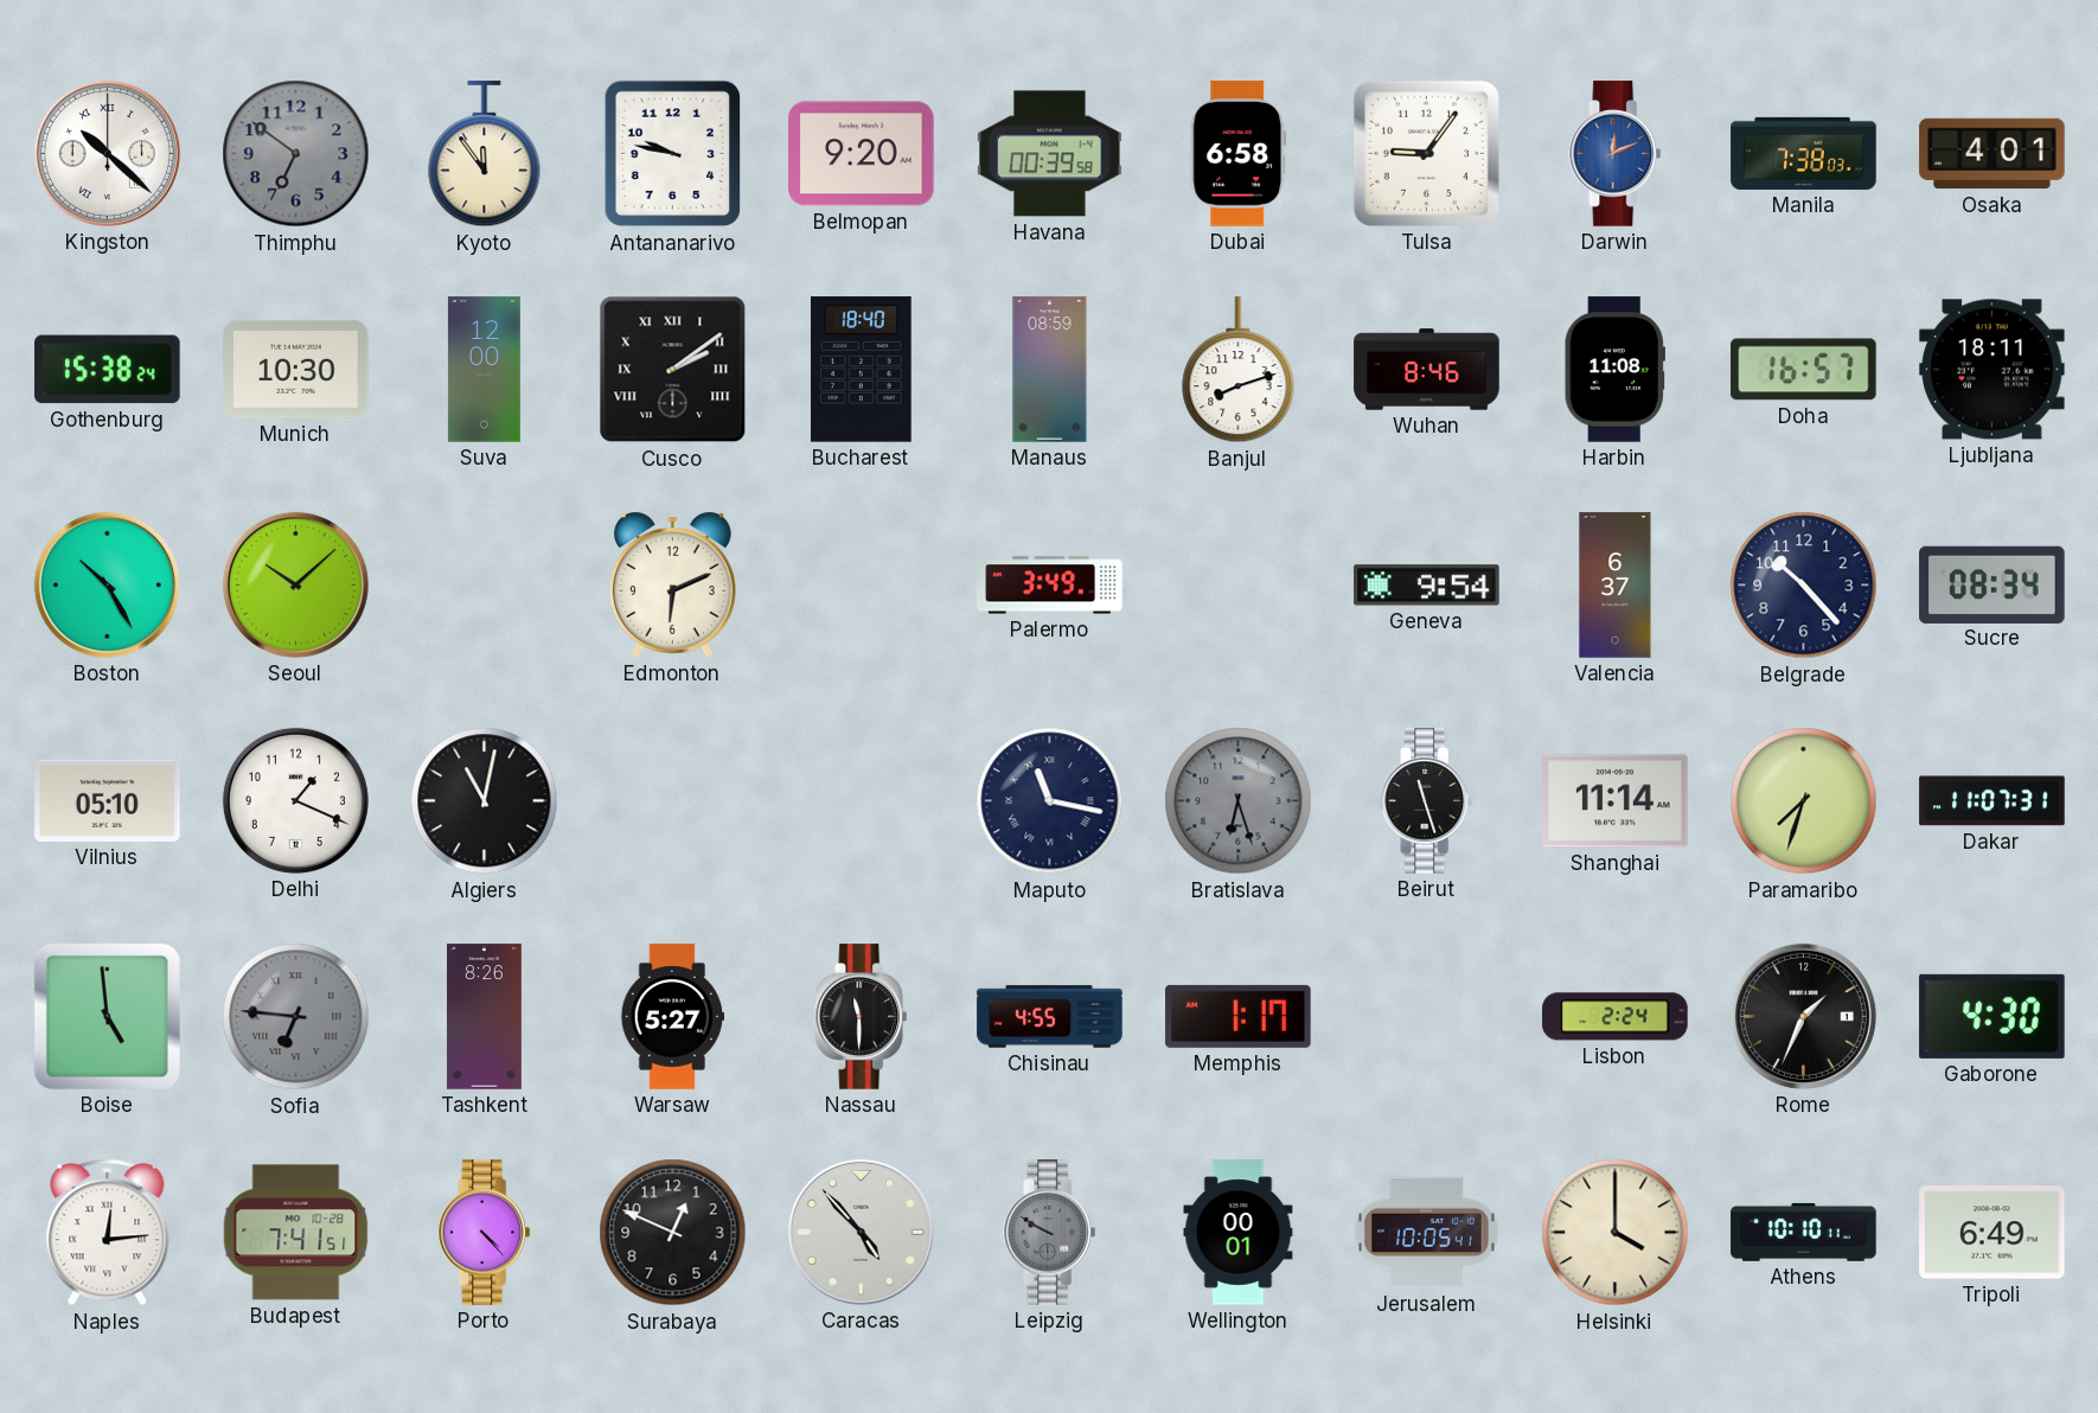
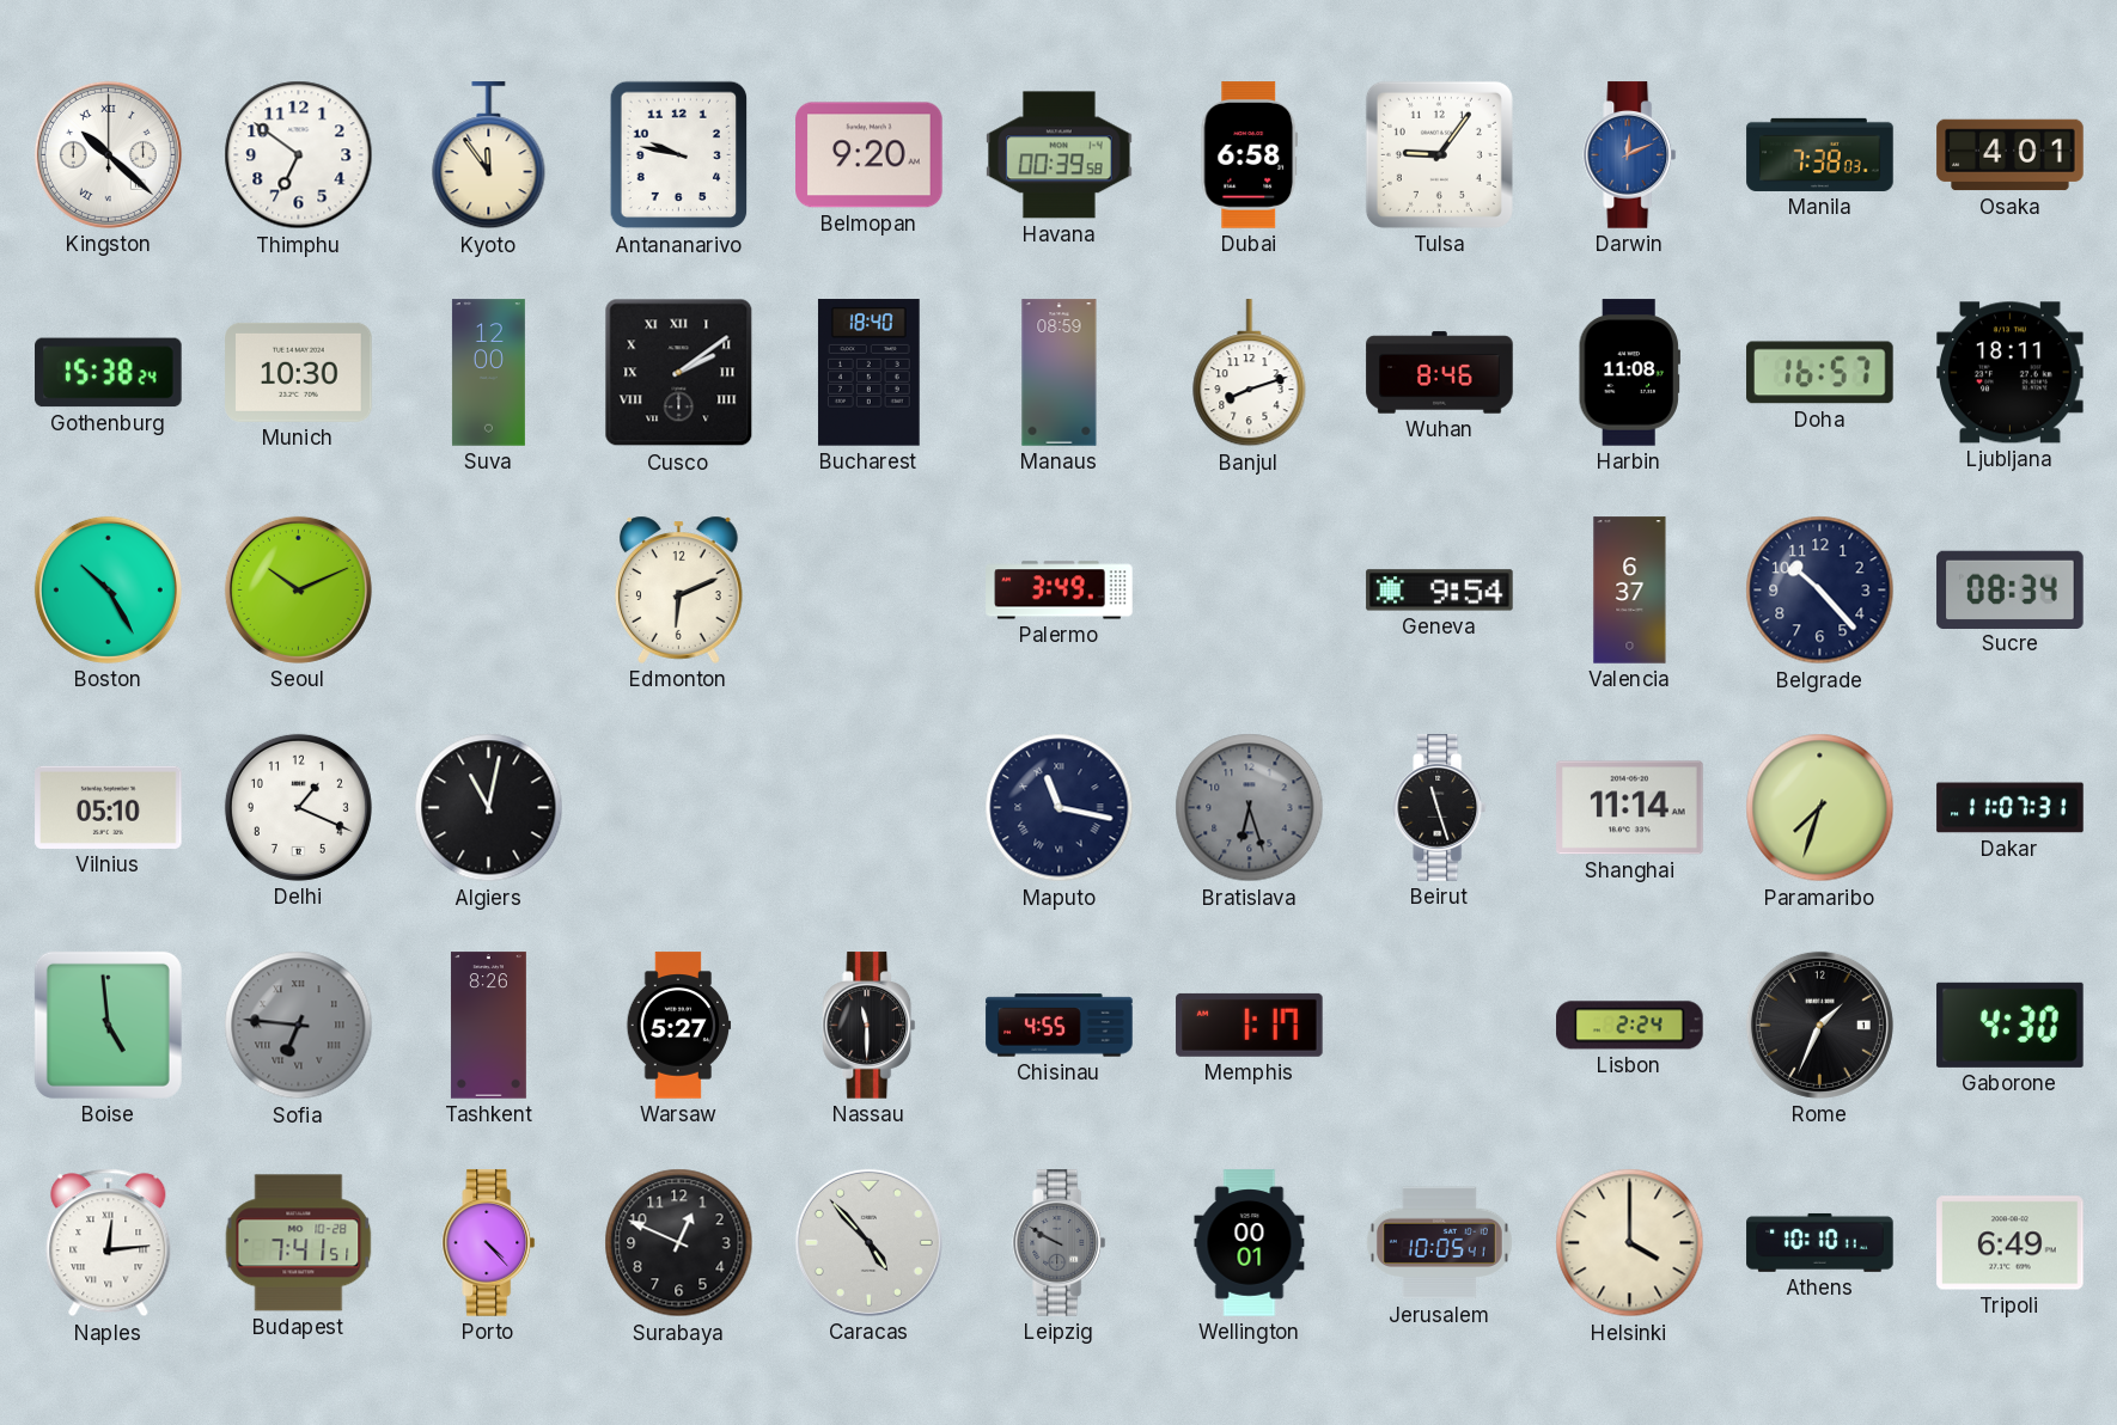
Thimphu dial: grey -> white (299, 155)
Seoul: 10:08 -> 10:11 (298, 589)
